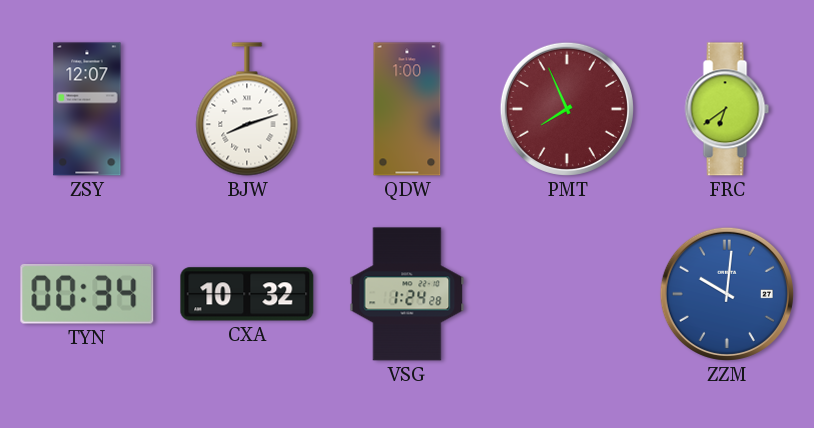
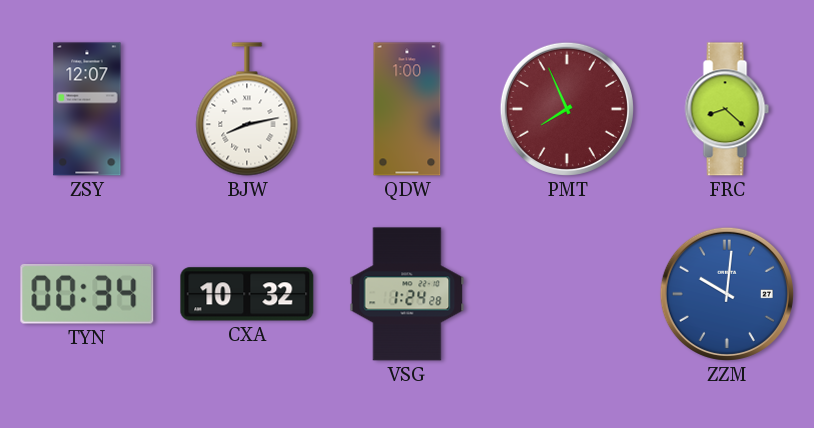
BJW: 8:12 -> 8:13 (247, 109)
FRC: 6:39 -> 8:22 (727, 109)
